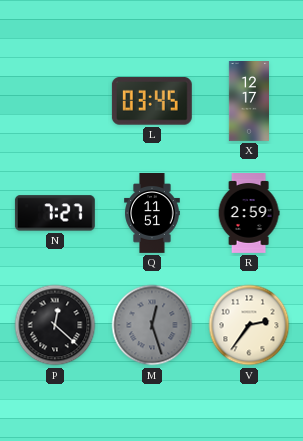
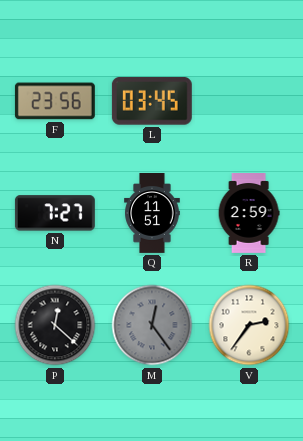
F: none -> 23:56 (55, 101)
X: 12:17 -> none (248, 102)
M: 12:27 -> 12:24 (152, 325)
